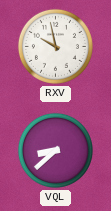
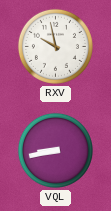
VQL: 8:38 -> 8:43 (55, 150)
